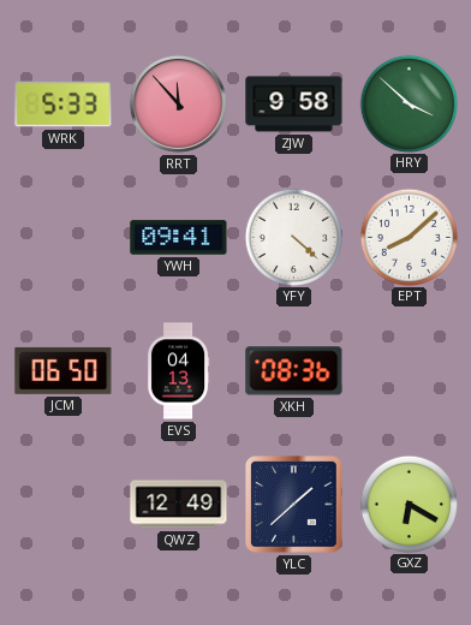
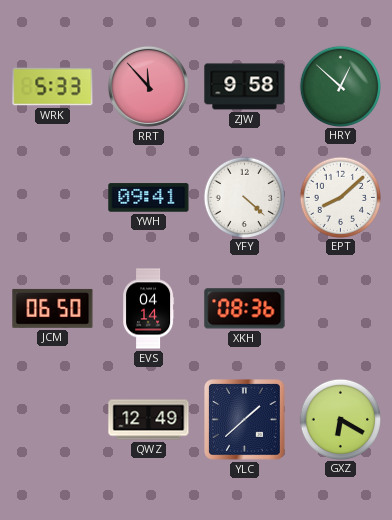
HRY: 3:52 -> 12:52 (340, 86)
EVS: 04:13 -> 04:14 (149, 309)
